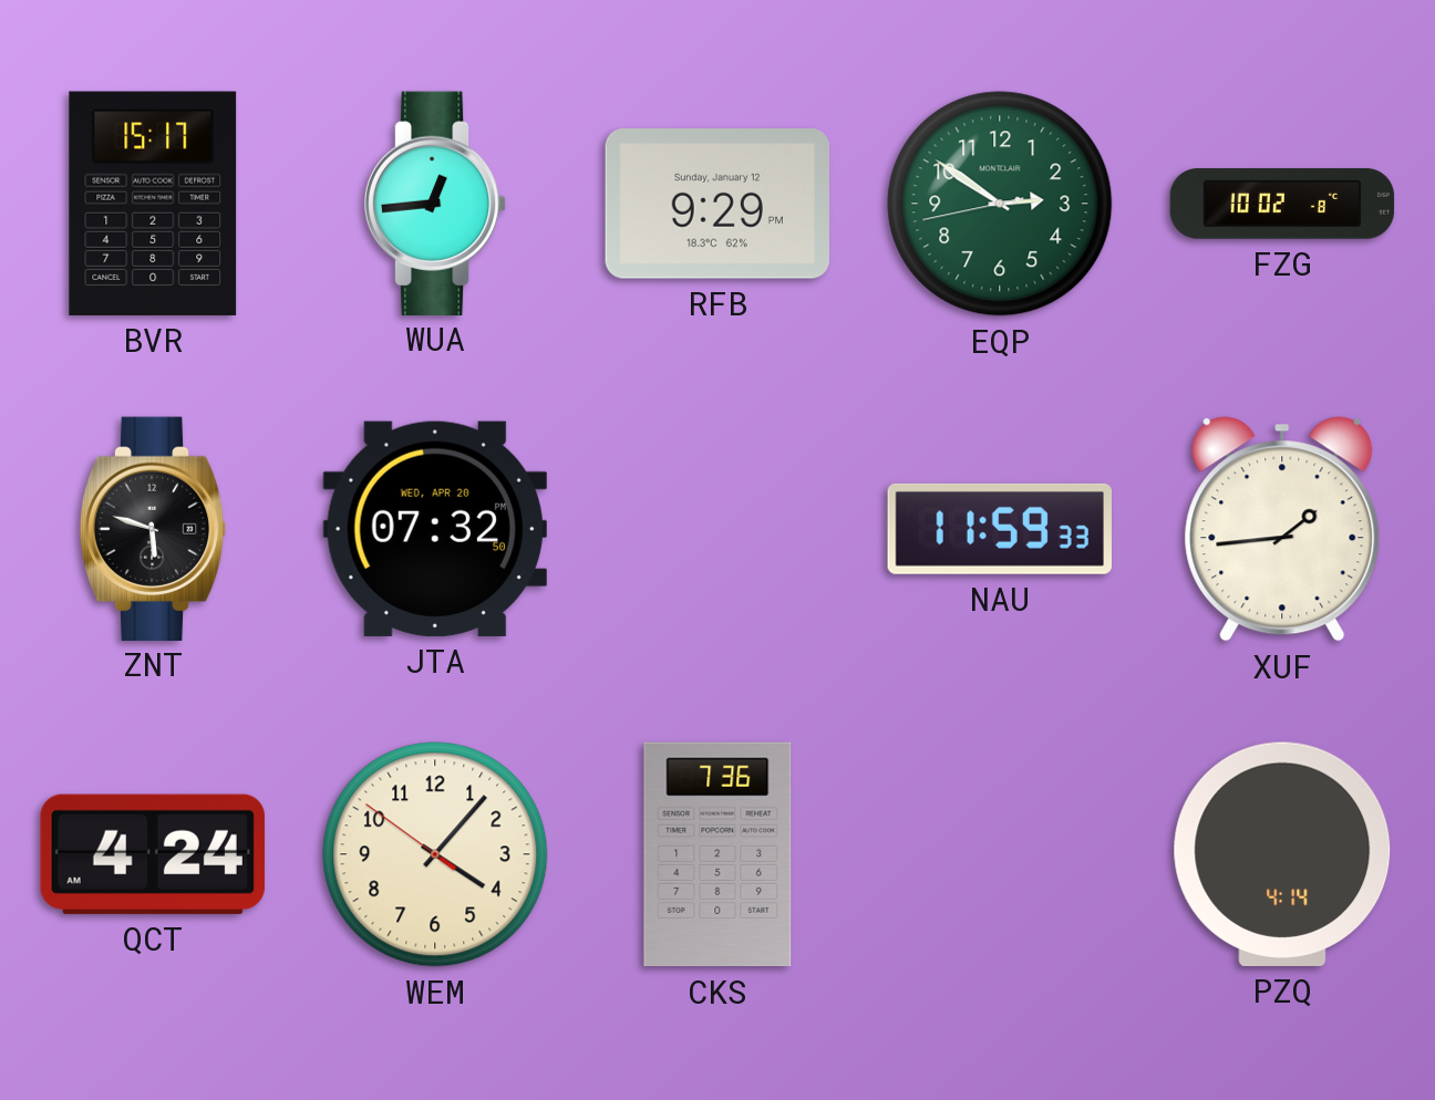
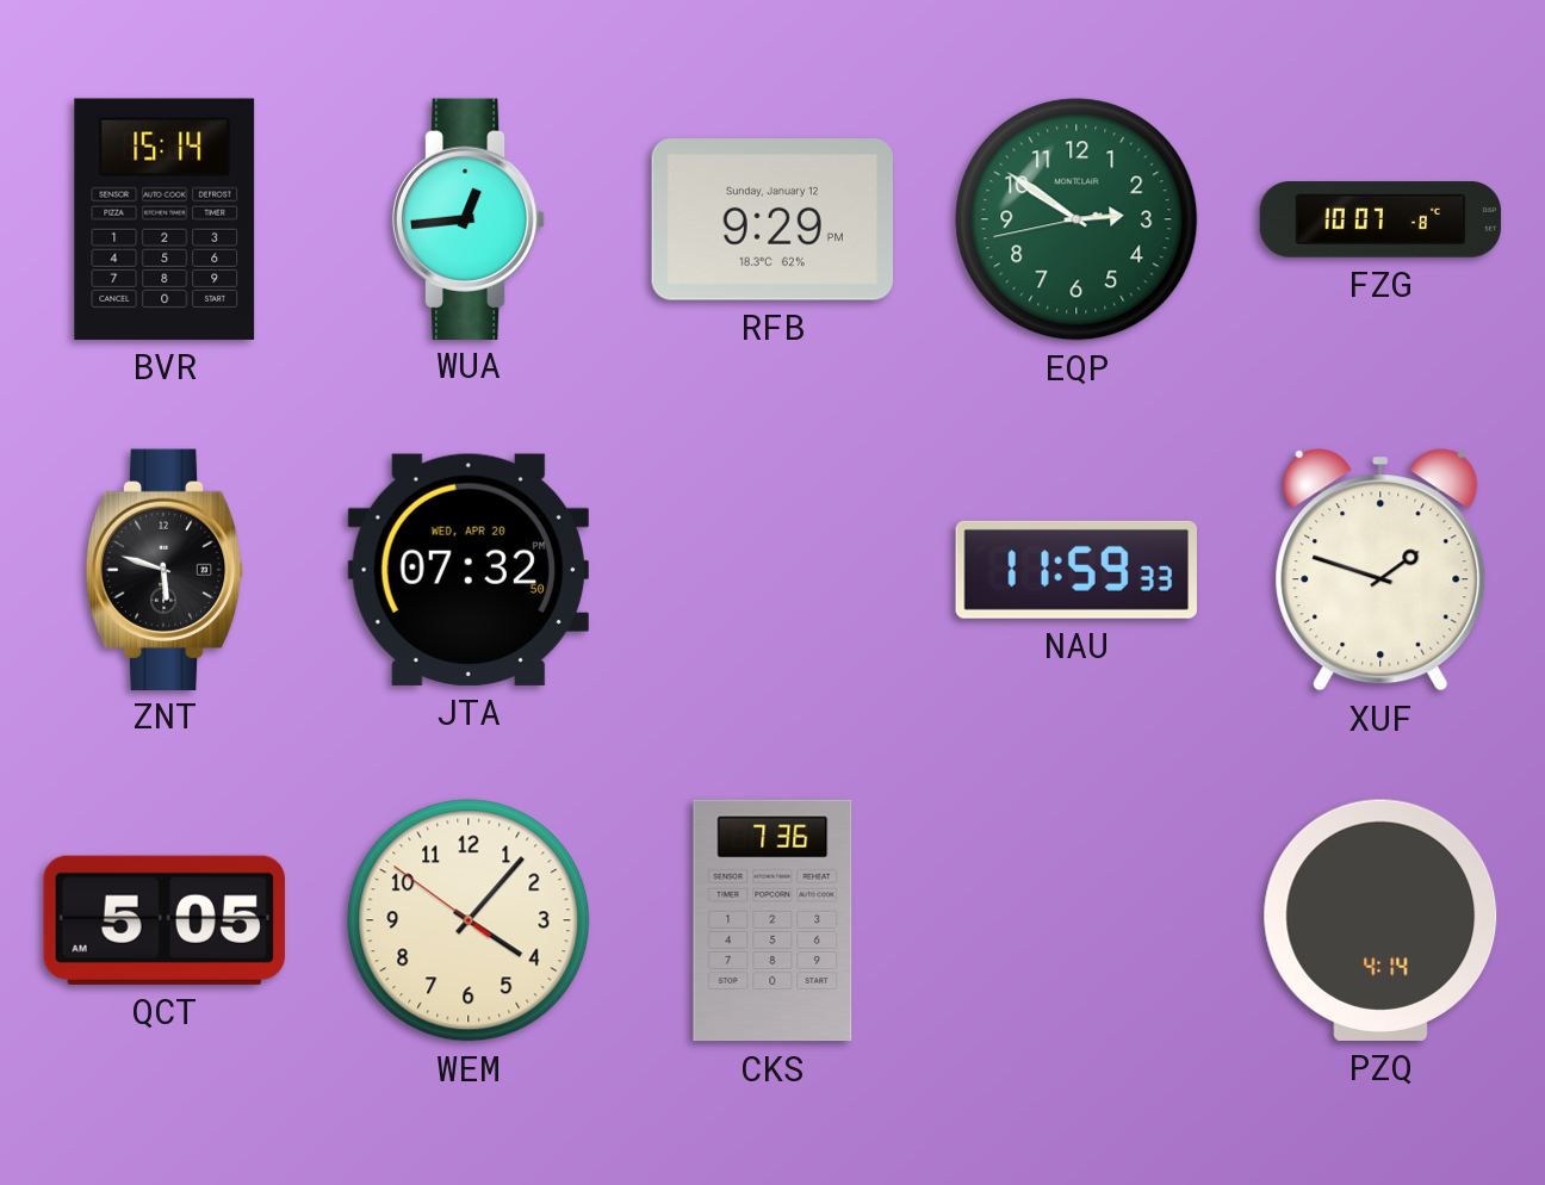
BVR: 15:17 -> 15:14 (165, 219)
FZG: 10:02 -> 10:07 (1380, 219)
XUF: 1:44 -> 1:48 (1380, 570)
QCT: 4:24 -> 5:05 (165, 920)
